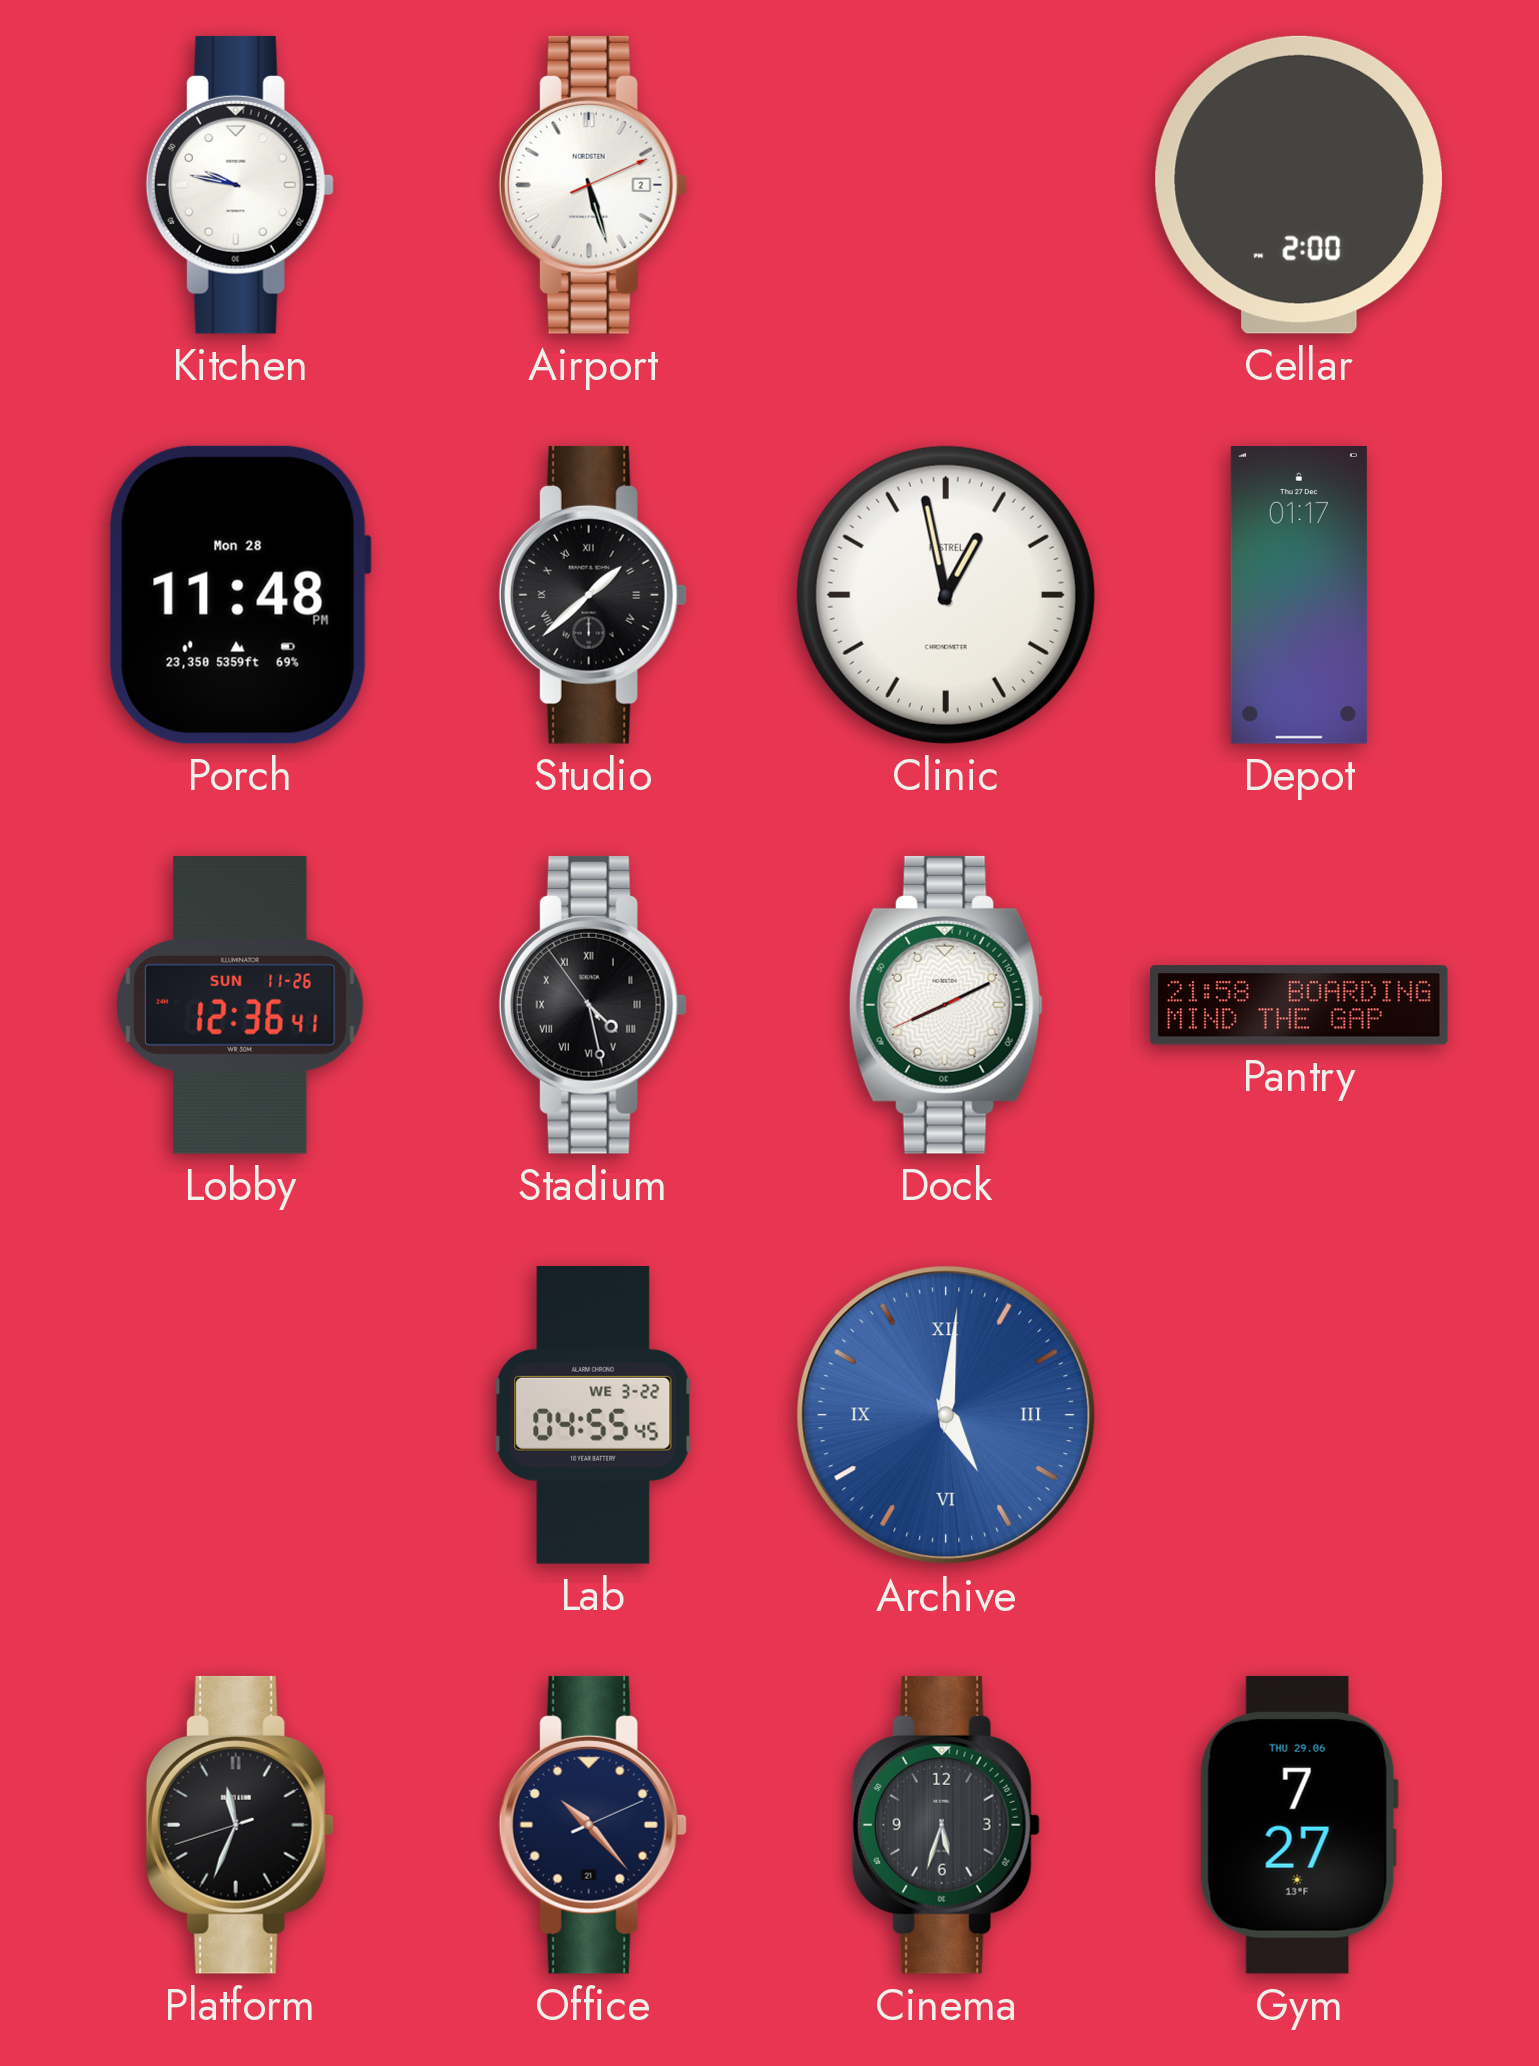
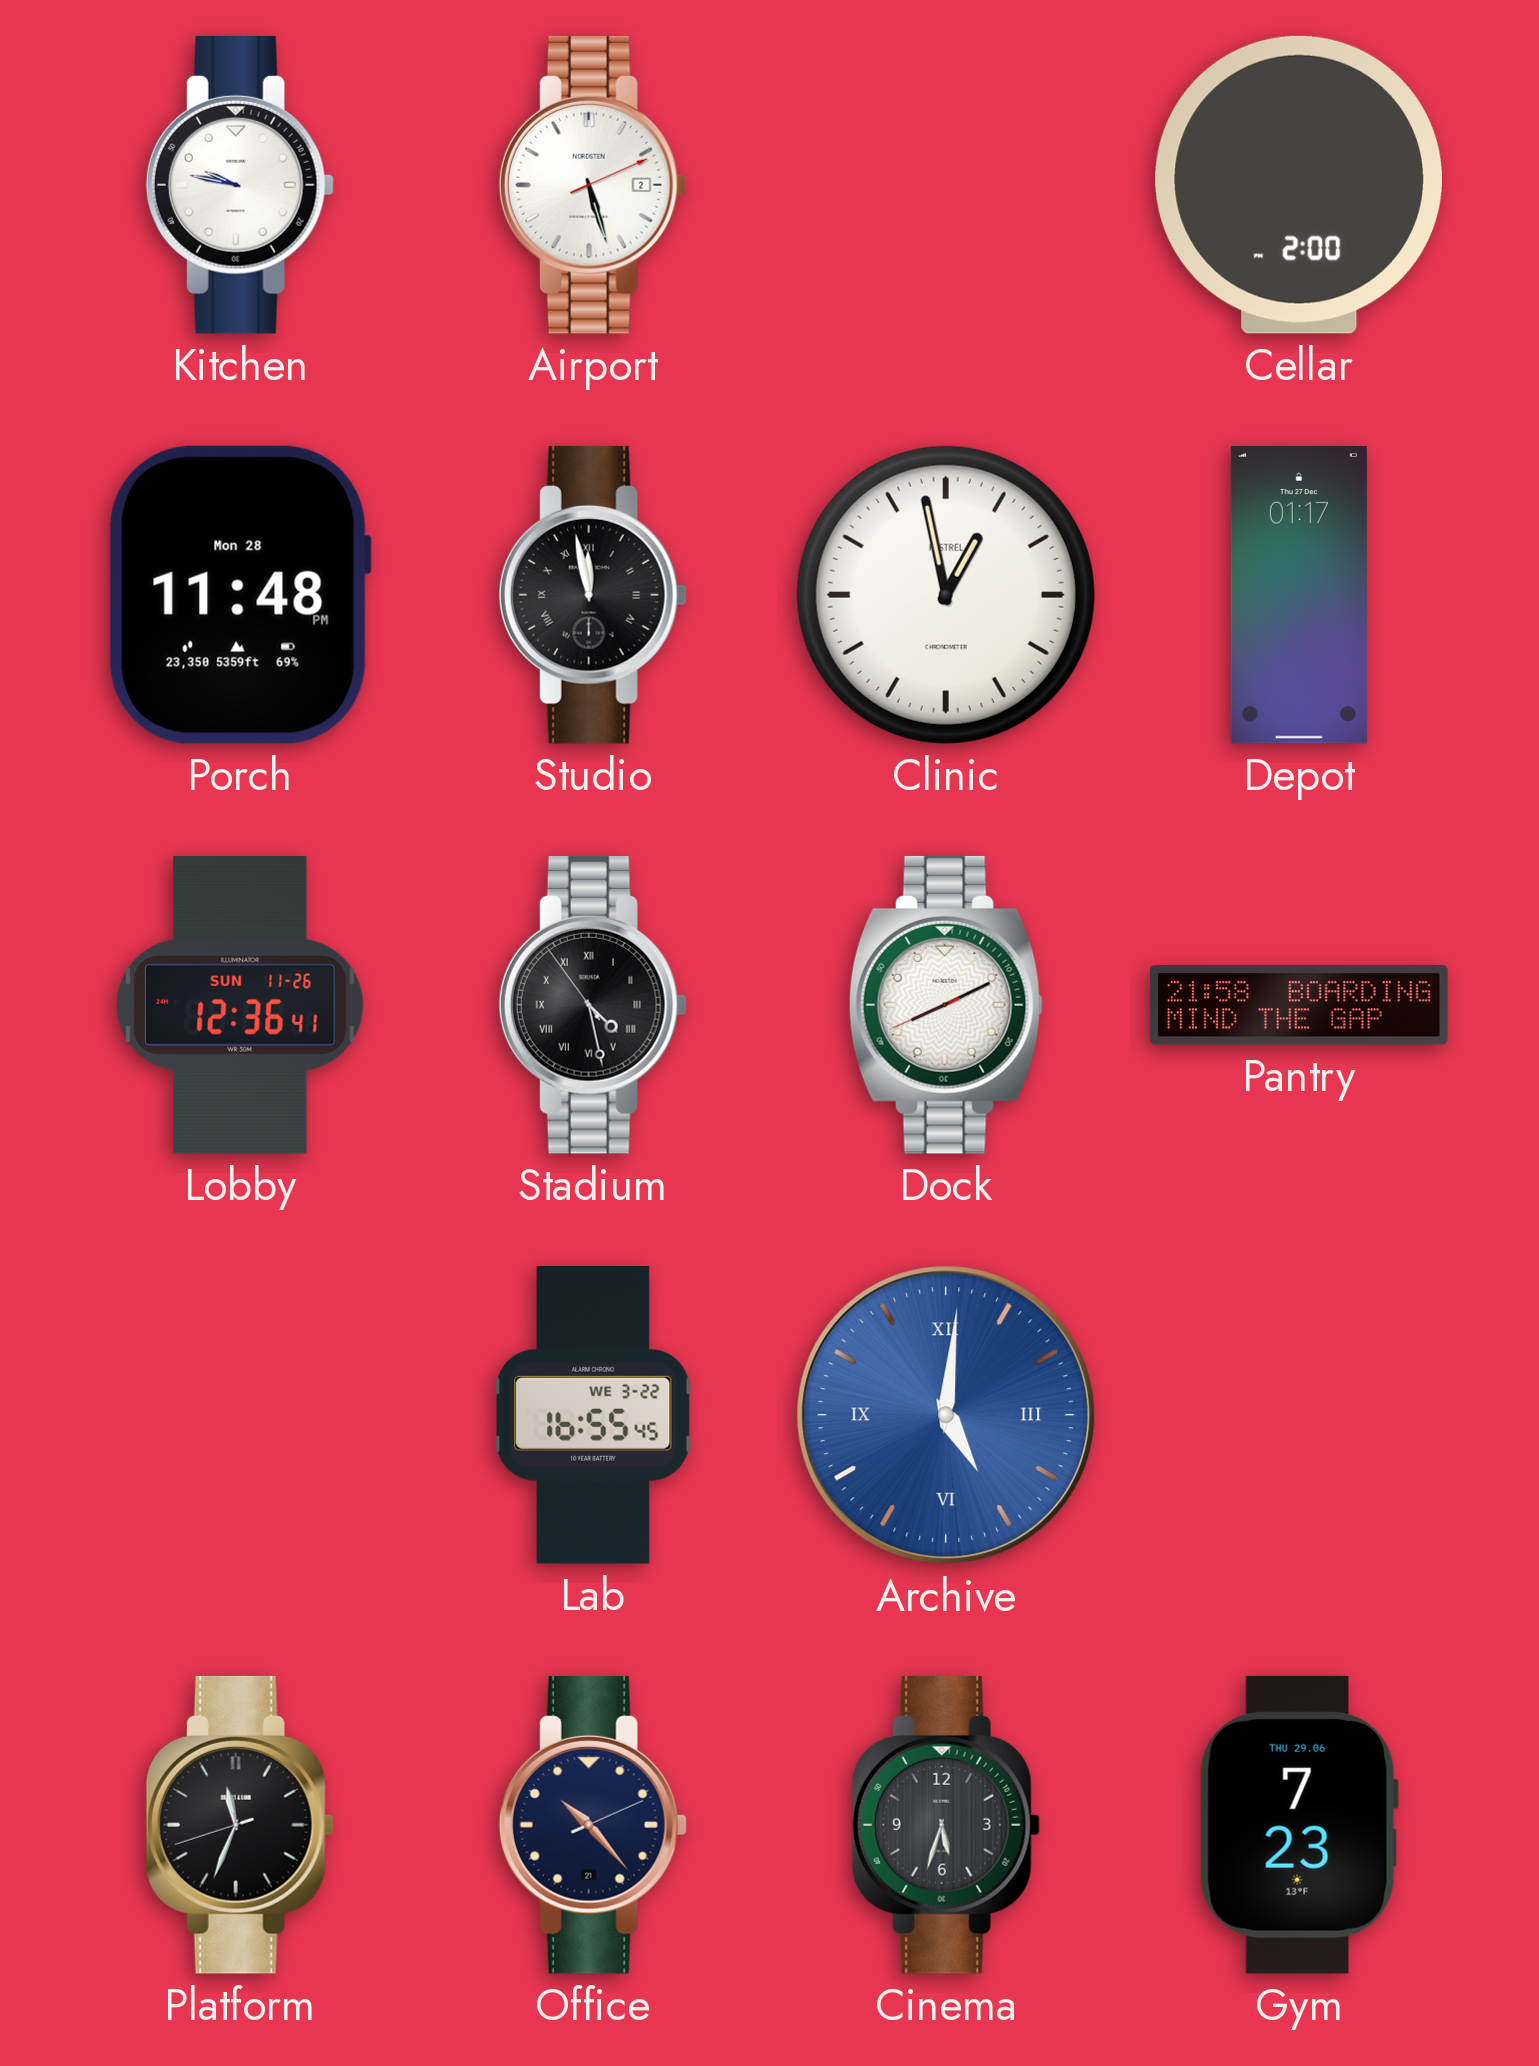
Studio: 1:38 -> 11:58 (593, 595)
Lab: 04:55 -> 16:55 (593, 1416)
Gym: 7:27 -> 7:23 (1299, 1825)
